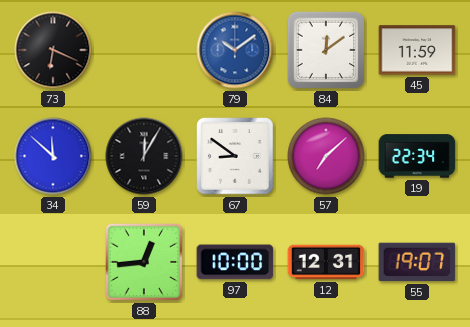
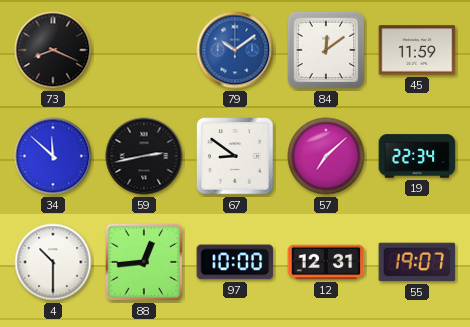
73: 6:19 -> 8:19 (53, 50)
59: 12:05 -> 2:43 (144, 156)
4: none -> 10:30 (53, 262)
